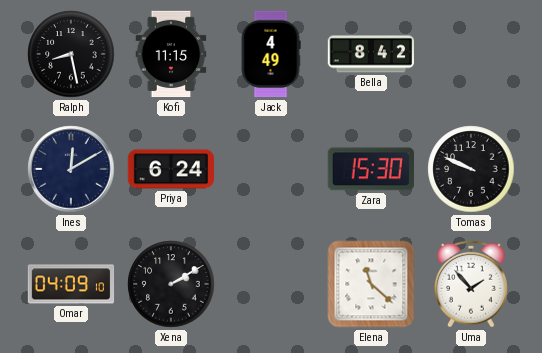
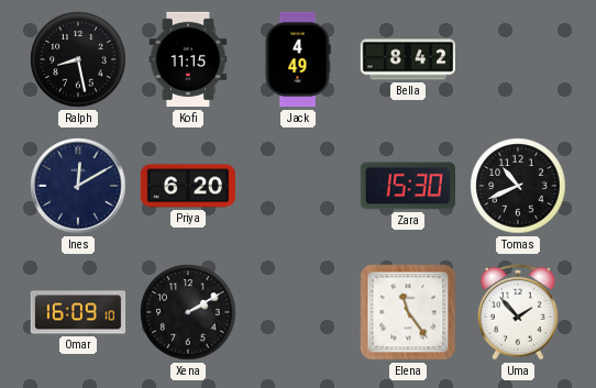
Priya: 6:24 -> 6:20 (187, 186)
Tomas: 9:49 -> 10:41 (518, 186)
Omar: 04:09 -> 16:09 (78, 312)
Elena: 11:22 -> 11:24 (408, 312)
